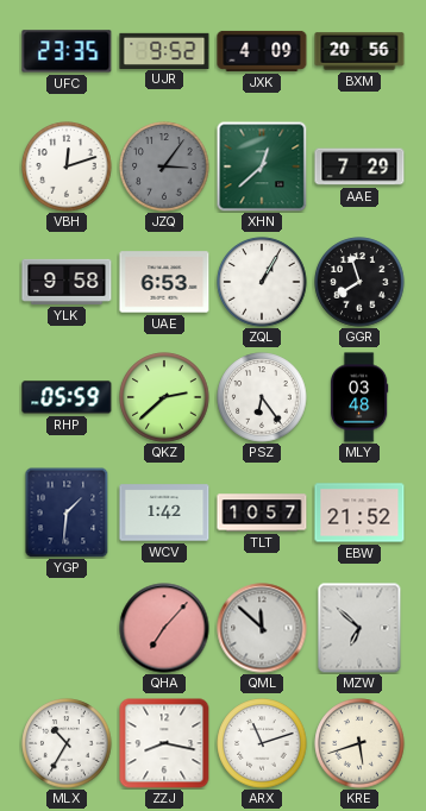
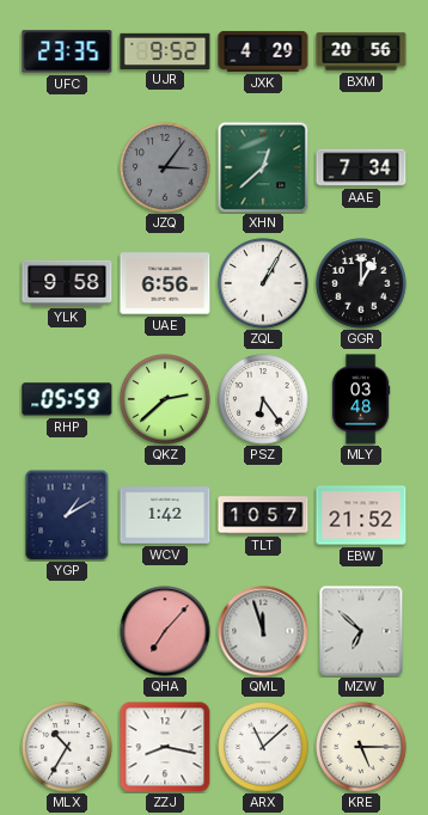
JXK: 4:09 -> 4:29 (263, 51)
VBH: 12:12 -> none (67, 166)
AAE: 7:29 -> 7:34 (361, 167)
UAE: 6:53 -> 6:56 (165, 283)
GGR: 7:57 -> 1:00 (361, 283)
YGP: 1:31 -> 1:10 (67, 515)
QML: 11:52 -> 11:57 (263, 631)
ARX: 11:12 -> 11:08 (263, 747)
KRE: 5:42 -> 5:15 (361, 747)
